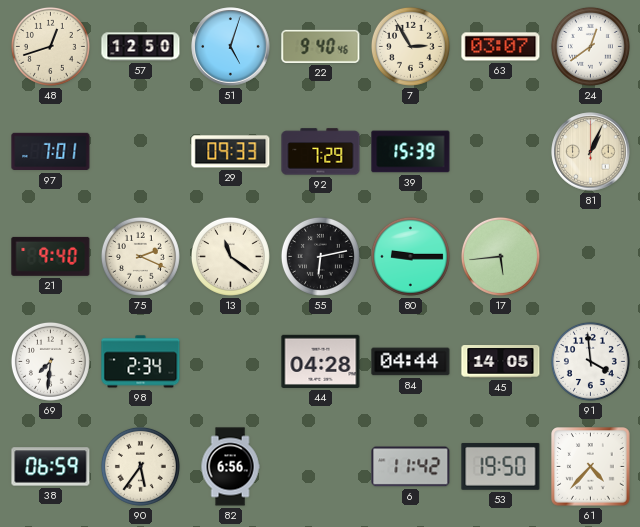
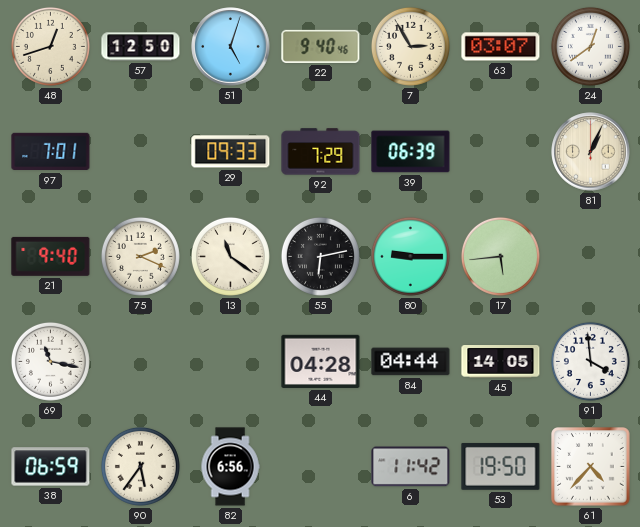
39: 15:39 -> 06:39 (411, 152)
69: 7:31 -> 11:17 (50, 361)
98: 2:34 -> none (141, 362)
